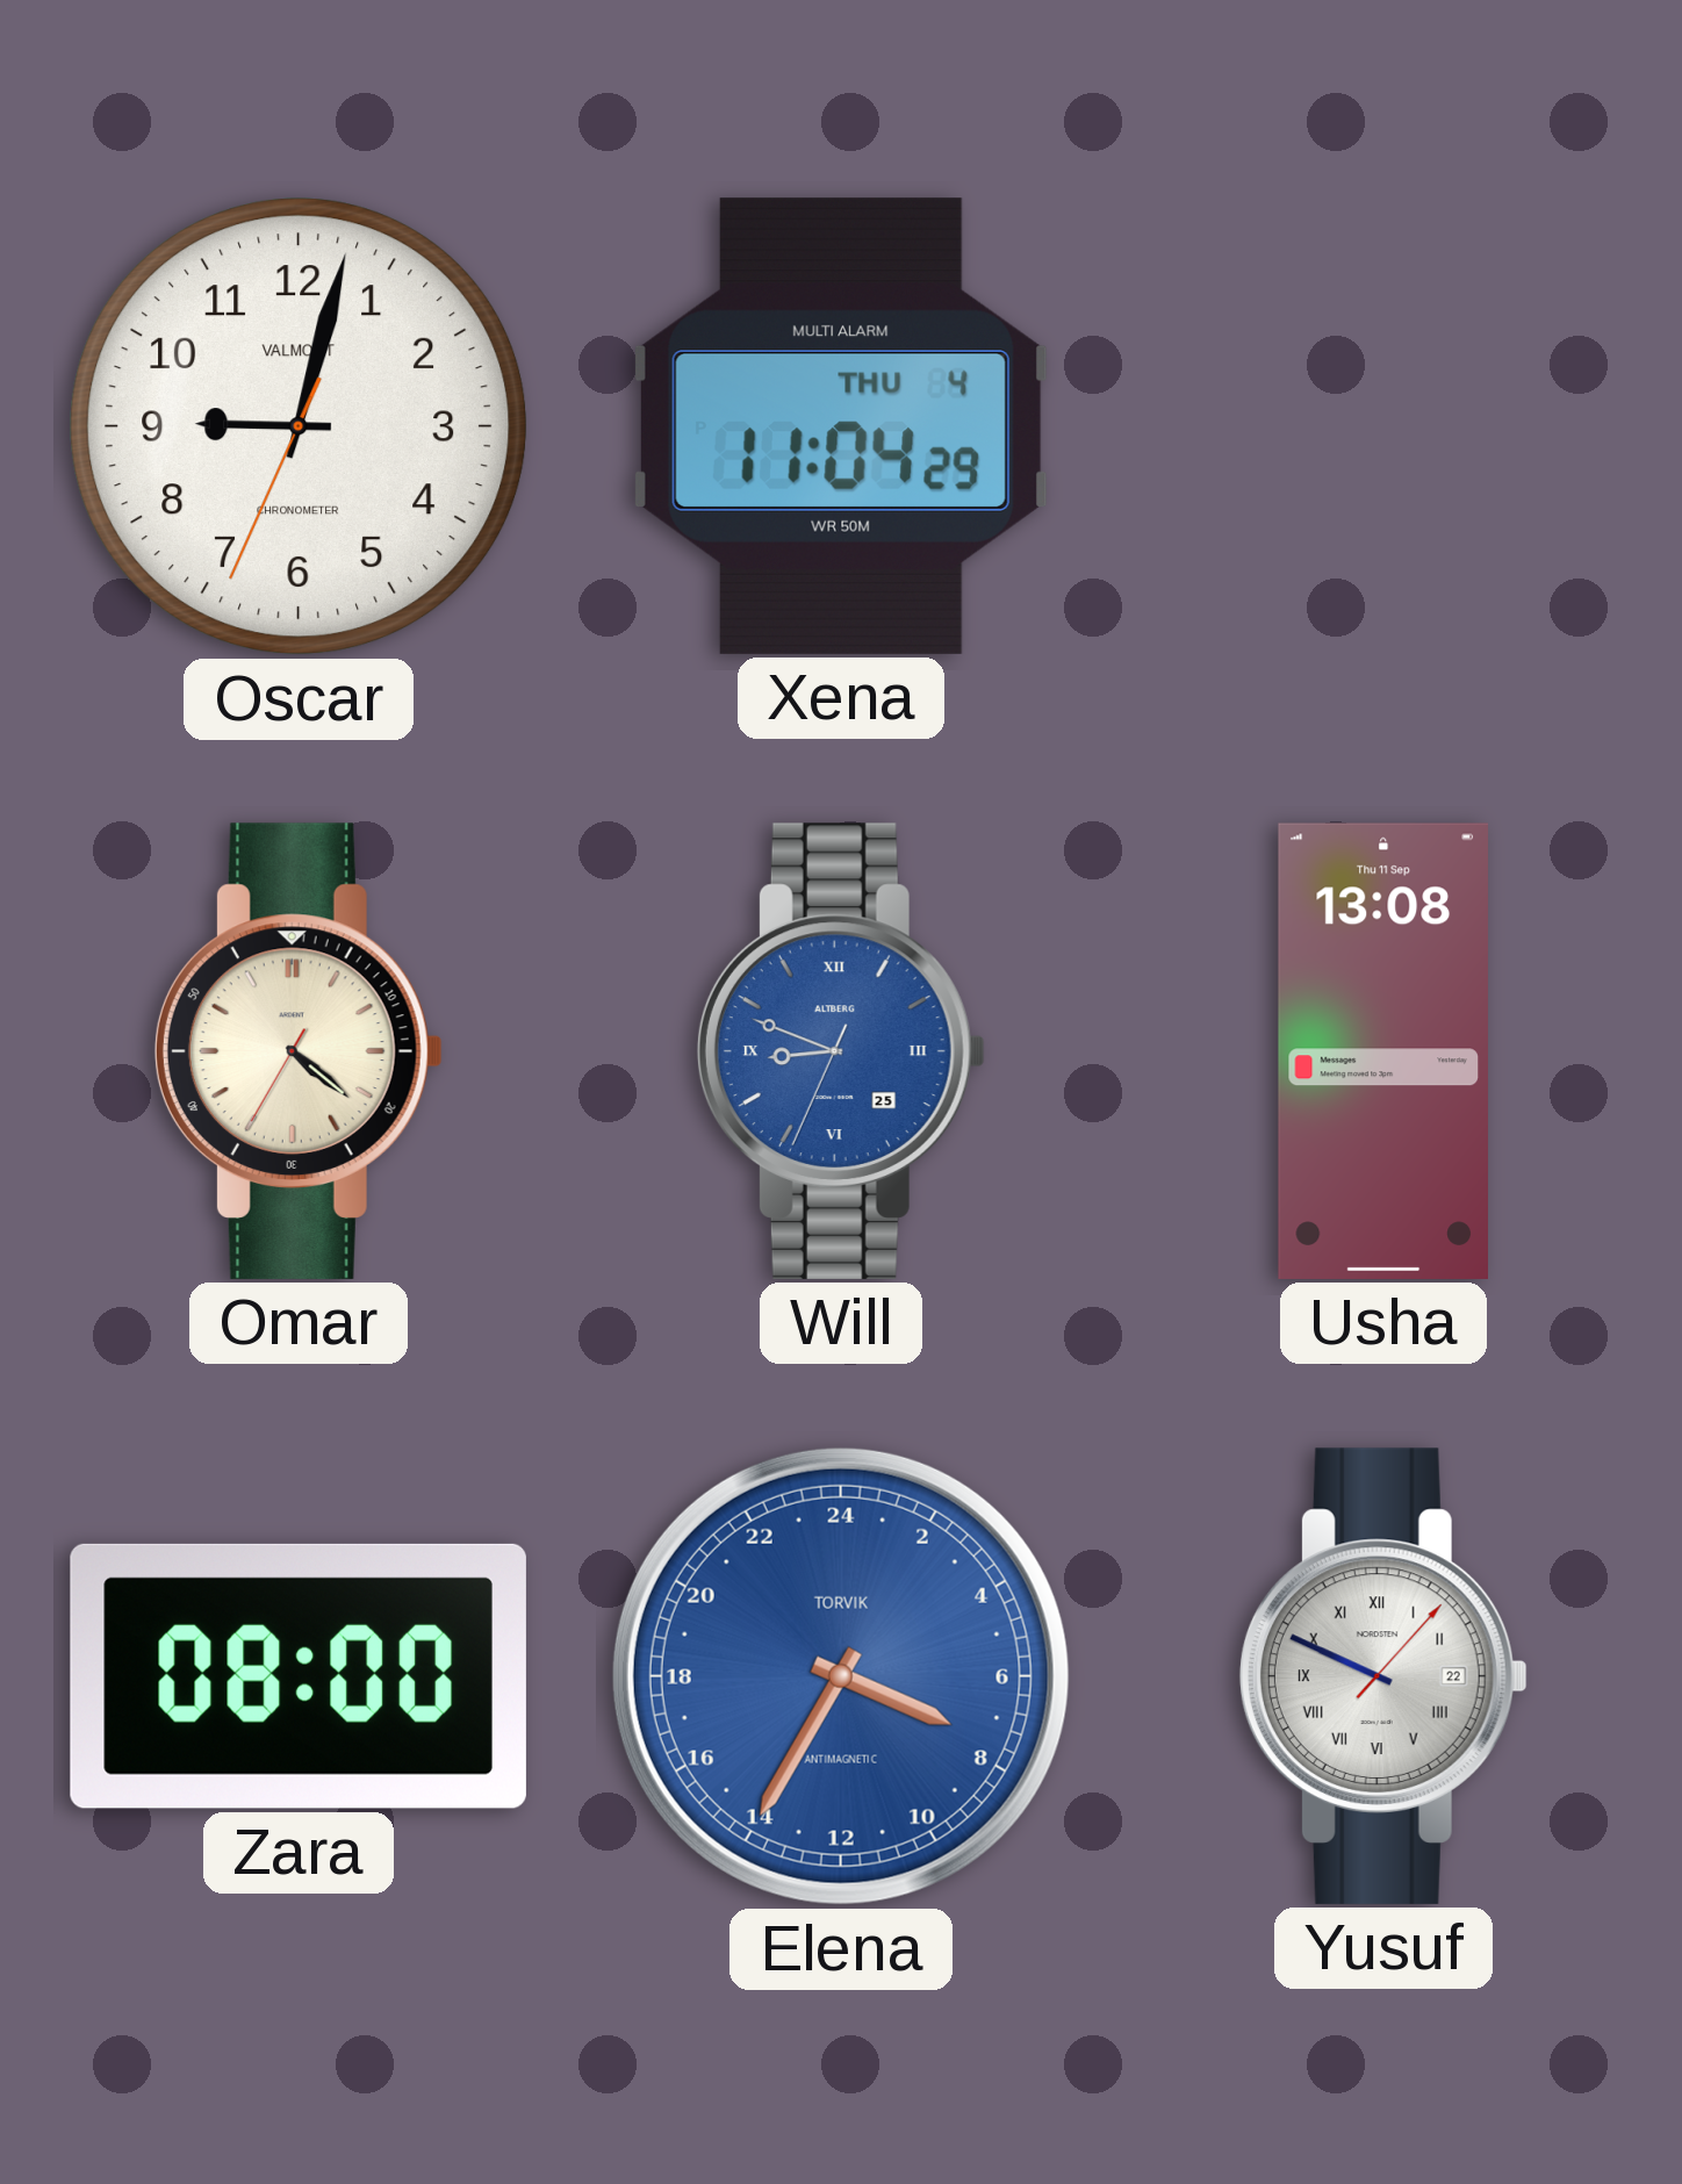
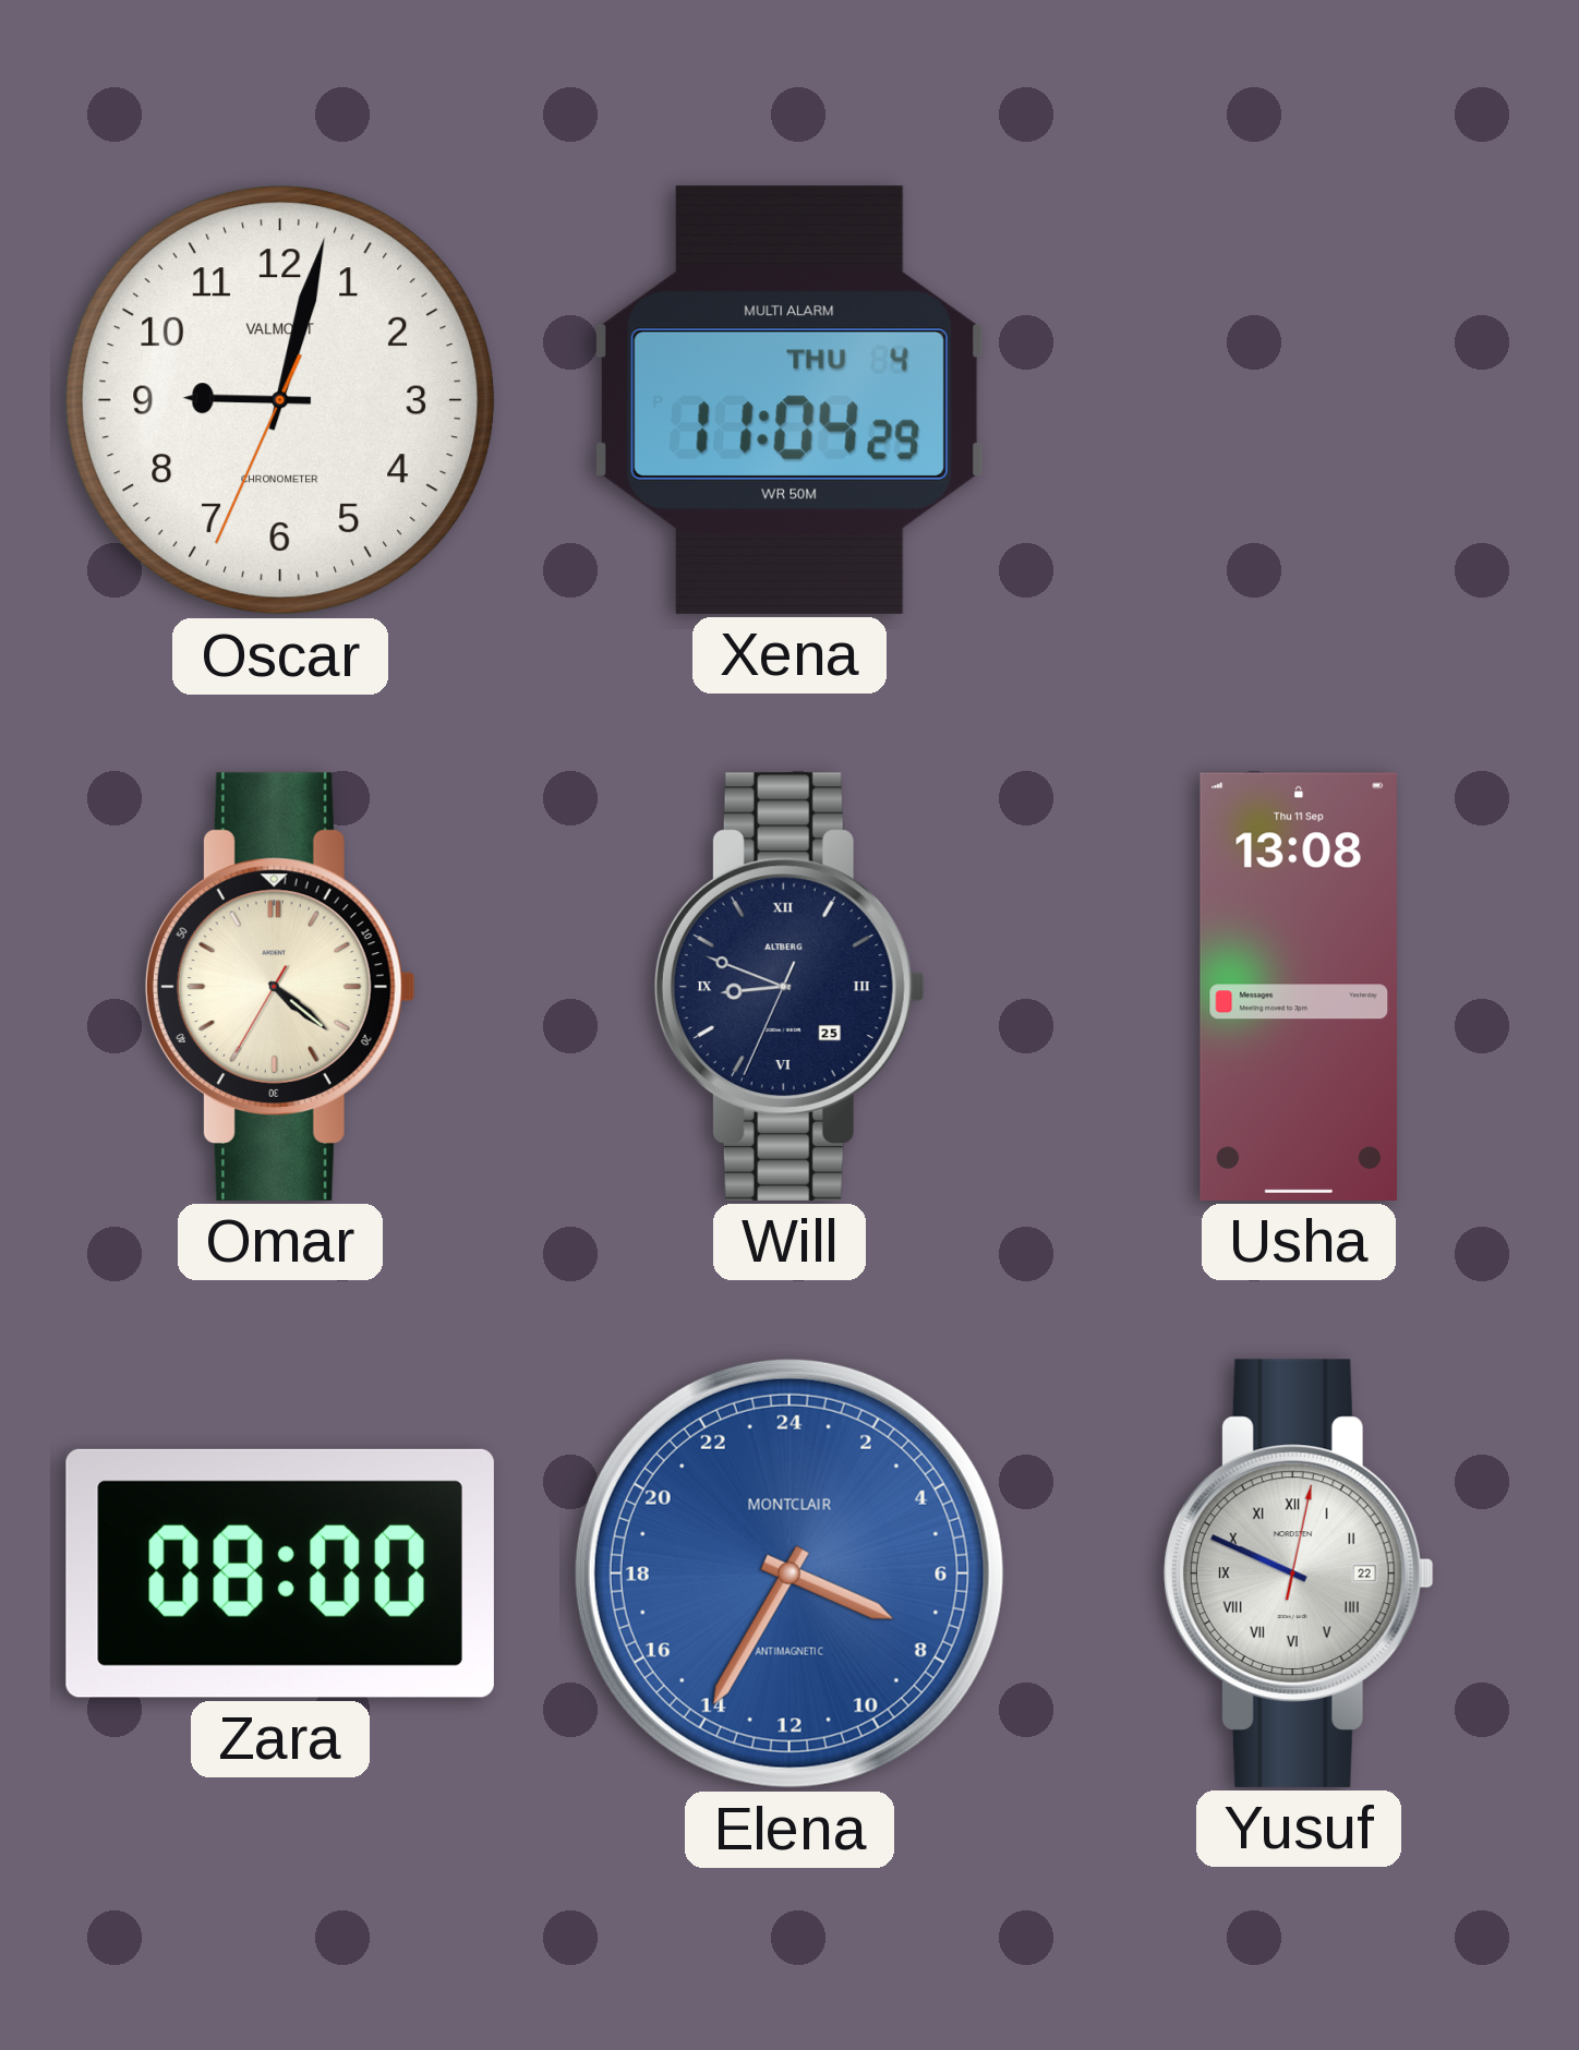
Will dial: blue -> navy (789, 987)
Elena brand: TORVIK -> MONTCLAIR (789, 1573)
Yusuf: 9:49:07 -> 9:49:02 (1299, 1573)
